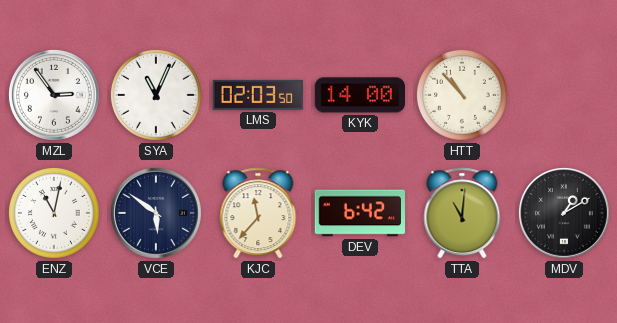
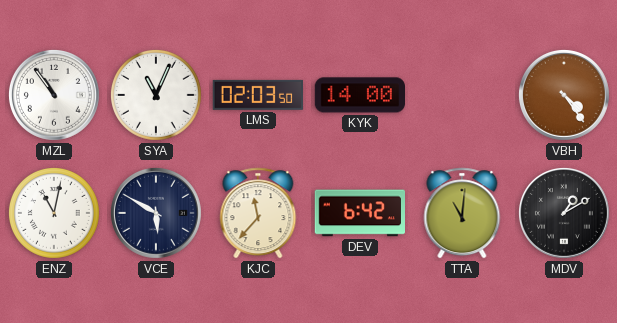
MZL: 2:54 -> 10:54 (54, 95)
HTT: 10:53 -> none (462, 95)
VBH: none -> 4:24 (564, 95)
VCE: 5:51 -> 5:50 (156, 213)
